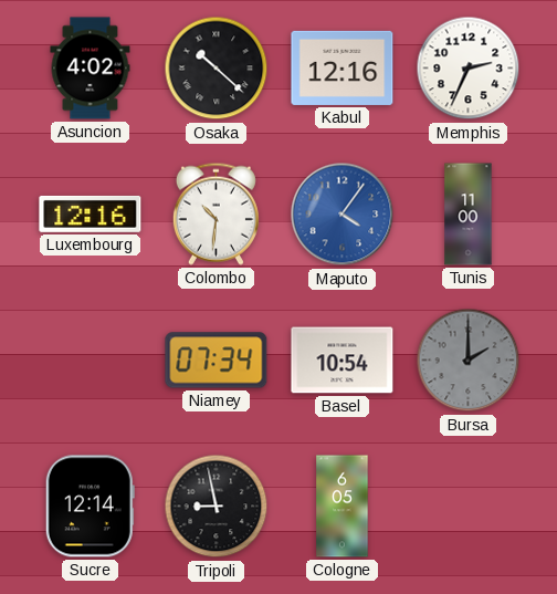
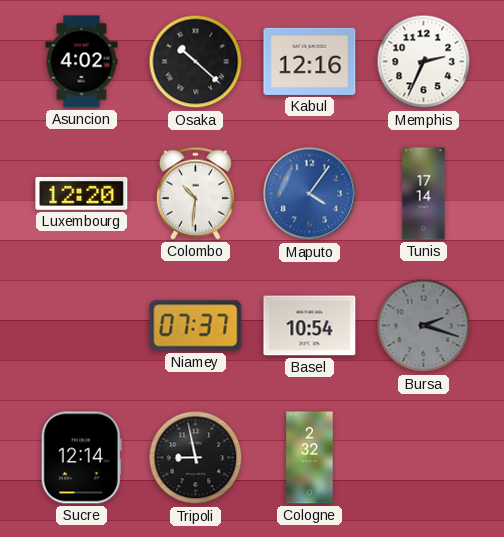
Luxembourg: 12:16 -> 12:20 (82, 193)
Tunis: 11:00 -> 17:14 (424, 194)
Niamey: 07:34 -> 07:37 (196, 326)
Bursa: 2:00 -> 2:18 (424, 326)
Cologne: 6:05 -> 2:32 (310, 458)
